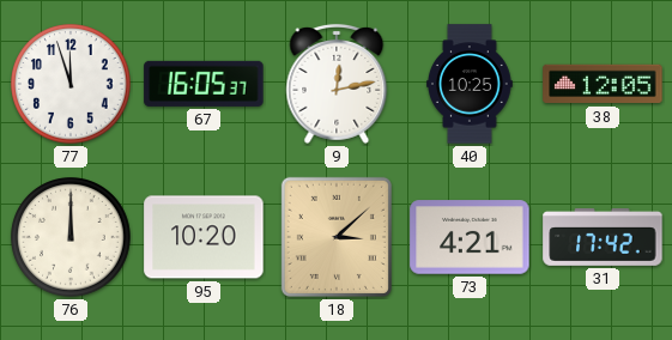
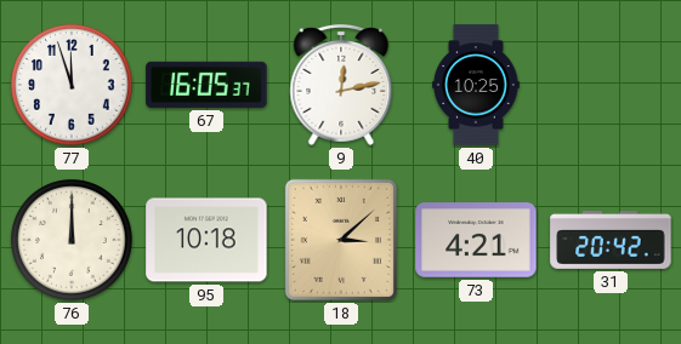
38: 12:05 -> none (603, 84)
95: 10:20 -> 10:18 (206, 240)
31: 17:42 -> 20:42 (611, 241)
